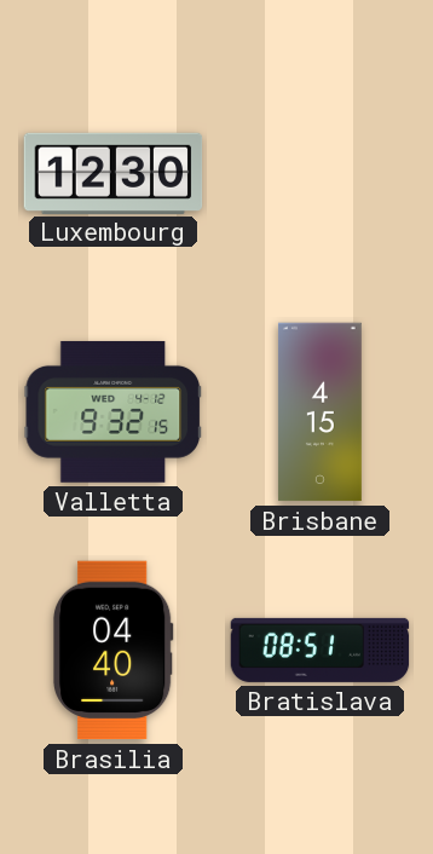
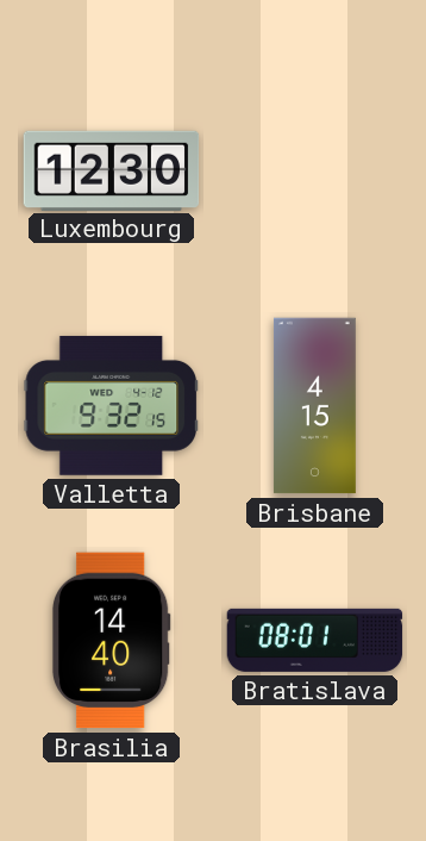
Brasilia: 04:40 -> 14:40 (111, 641)
Bratislava: 08:51 -> 08:01 (315, 640)
